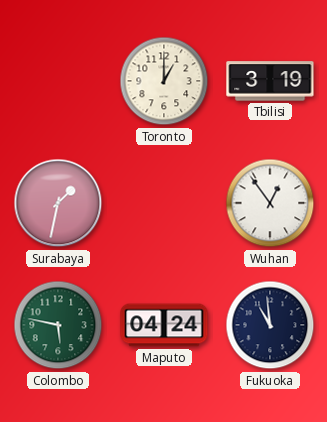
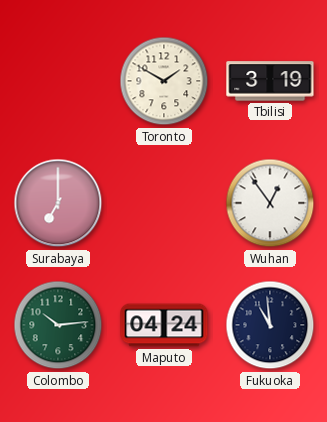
Toronto: 1:00 -> 1:50 (164, 81)
Surabaya: 1:32 -> 7:00 (58, 203)
Colombo: 5:47 -> 10:14 (58, 325)
